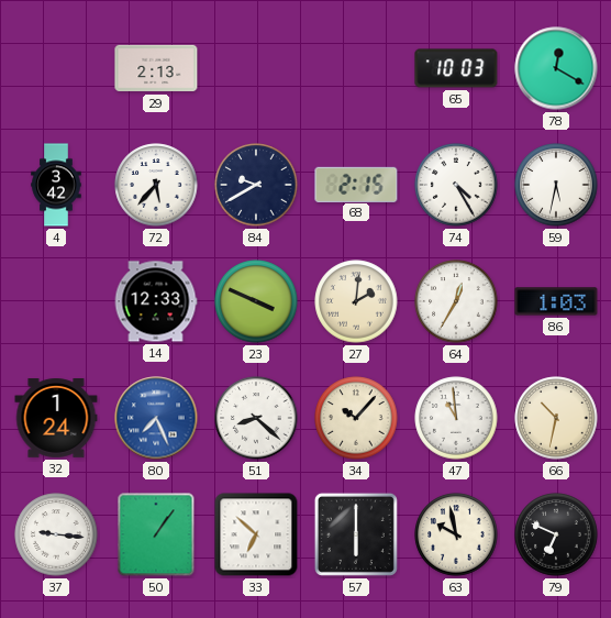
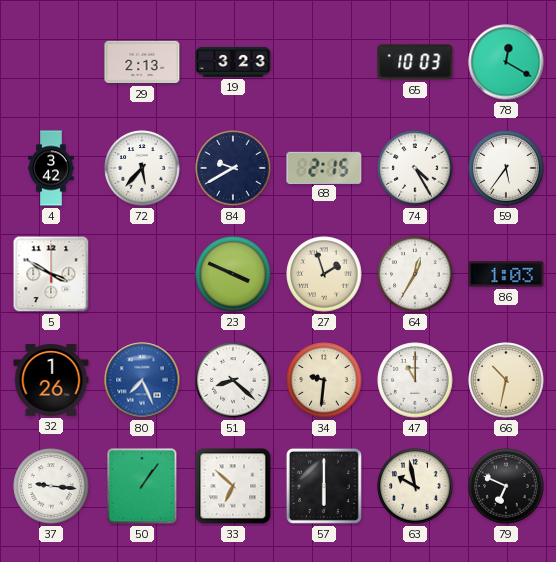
19: none -> 3:23 (233, 62)
59: 5:32 -> 5:36 (506, 168)
5: none -> 3:50 (51, 274)
14: 12:33 -> none (156, 301)
27: 2:01 -> 1:57 (324, 274)
32: 1:24 -> 1:26 (51, 381)
34: 10:07 -> 9:31 (324, 380)
47: 10:59 -> 11:00 (415, 380)
